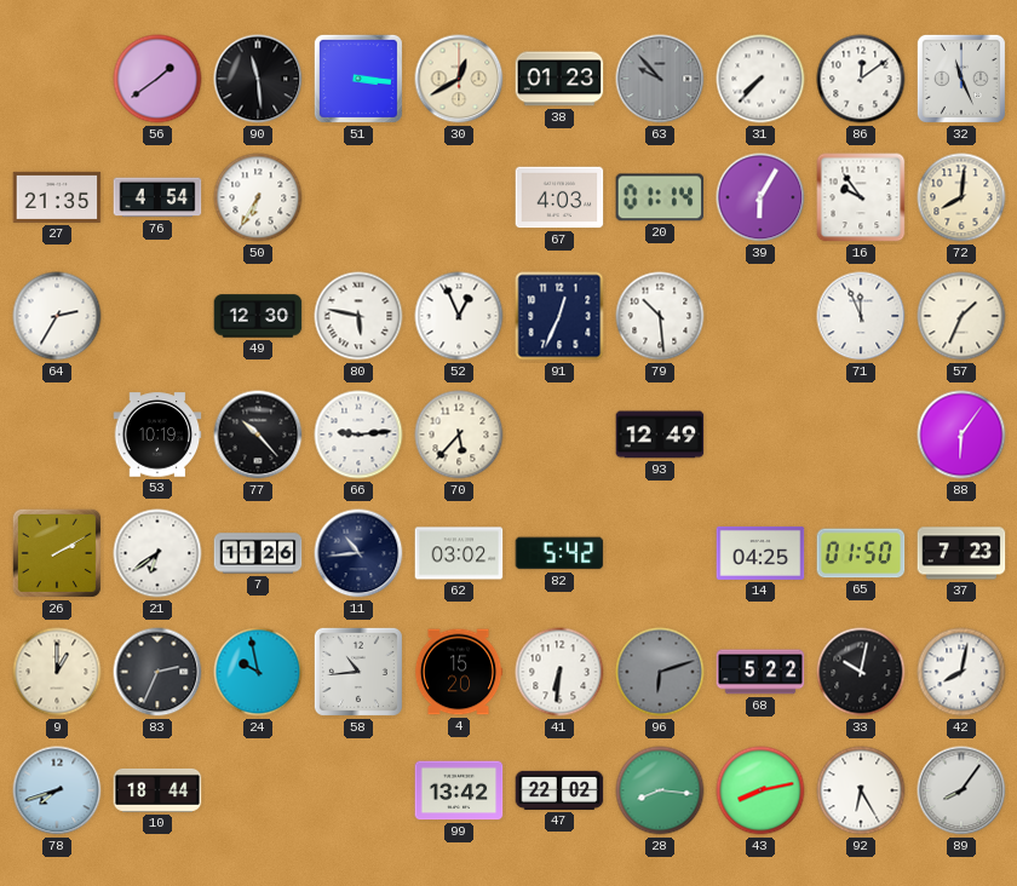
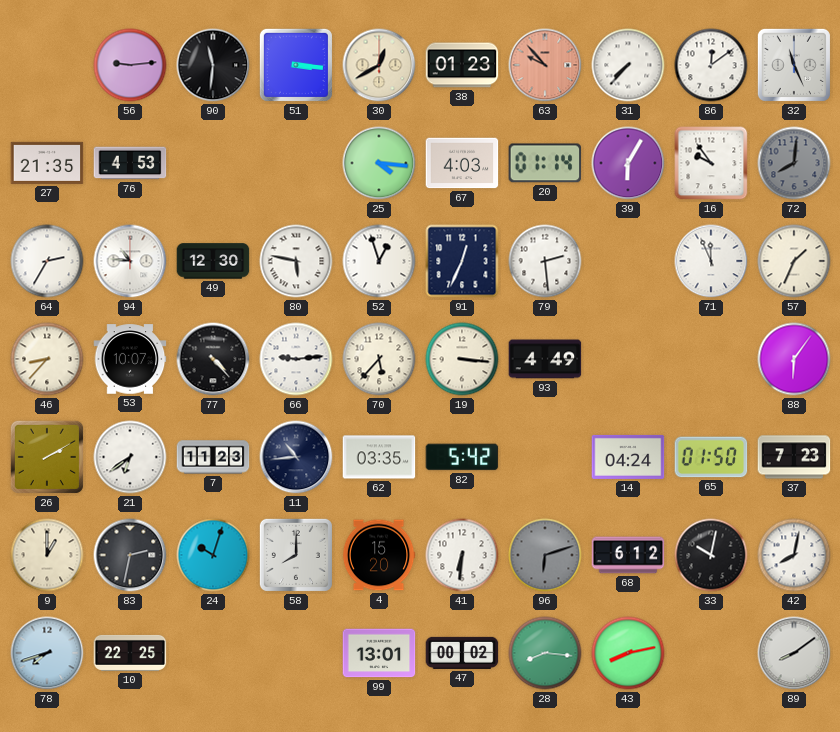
56: 1:39 -> 9:14 (130, 65)
90: 11:29 -> 11:31 (213, 65)
63 dial: grey -> salmon (545, 65)
76: 4:54 -> 4:53 (130, 163)
50: 6:35 -> none (258, 197)
25: none -> 4:16 (379, 163)
72 dial: cream -> grey (794, 163)
94: none -> 10:46 (130, 261)
52: 12:56 -> 12:57 (379, 261)
79: 10:29 -> 2:29 (545, 261)
46: none -> 8:37 (47, 359)
53: 10:19 -> 10:07 (130, 359)
77: 10:23 -> 4:23 (213, 359)
19: none -> 3:16 (462, 359)
93: 12:49 -> 4:49 (545, 359)
7: 11:26 -> 11:23 (213, 457)
62: 03:02 -> 03:35 (379, 457)
14: 04:25 -> 04:24 (628, 457)
83: 2:34 -> 2:32 (130, 555)
24: 9:58 -> 10:03 (213, 555)
58: 10:44 -> 8:00 (296, 555)
68: 5:22 -> 6:12 (628, 555)
10: 18:44 -> 22:25 (130, 653)
99: 13:42 -> 13:01 (379, 653)
47: 22:02 -> 00:02 (462, 653)
92: 6:25 -> none (861, 790)
89: 8:06 -> 8:09 (794, 653)
